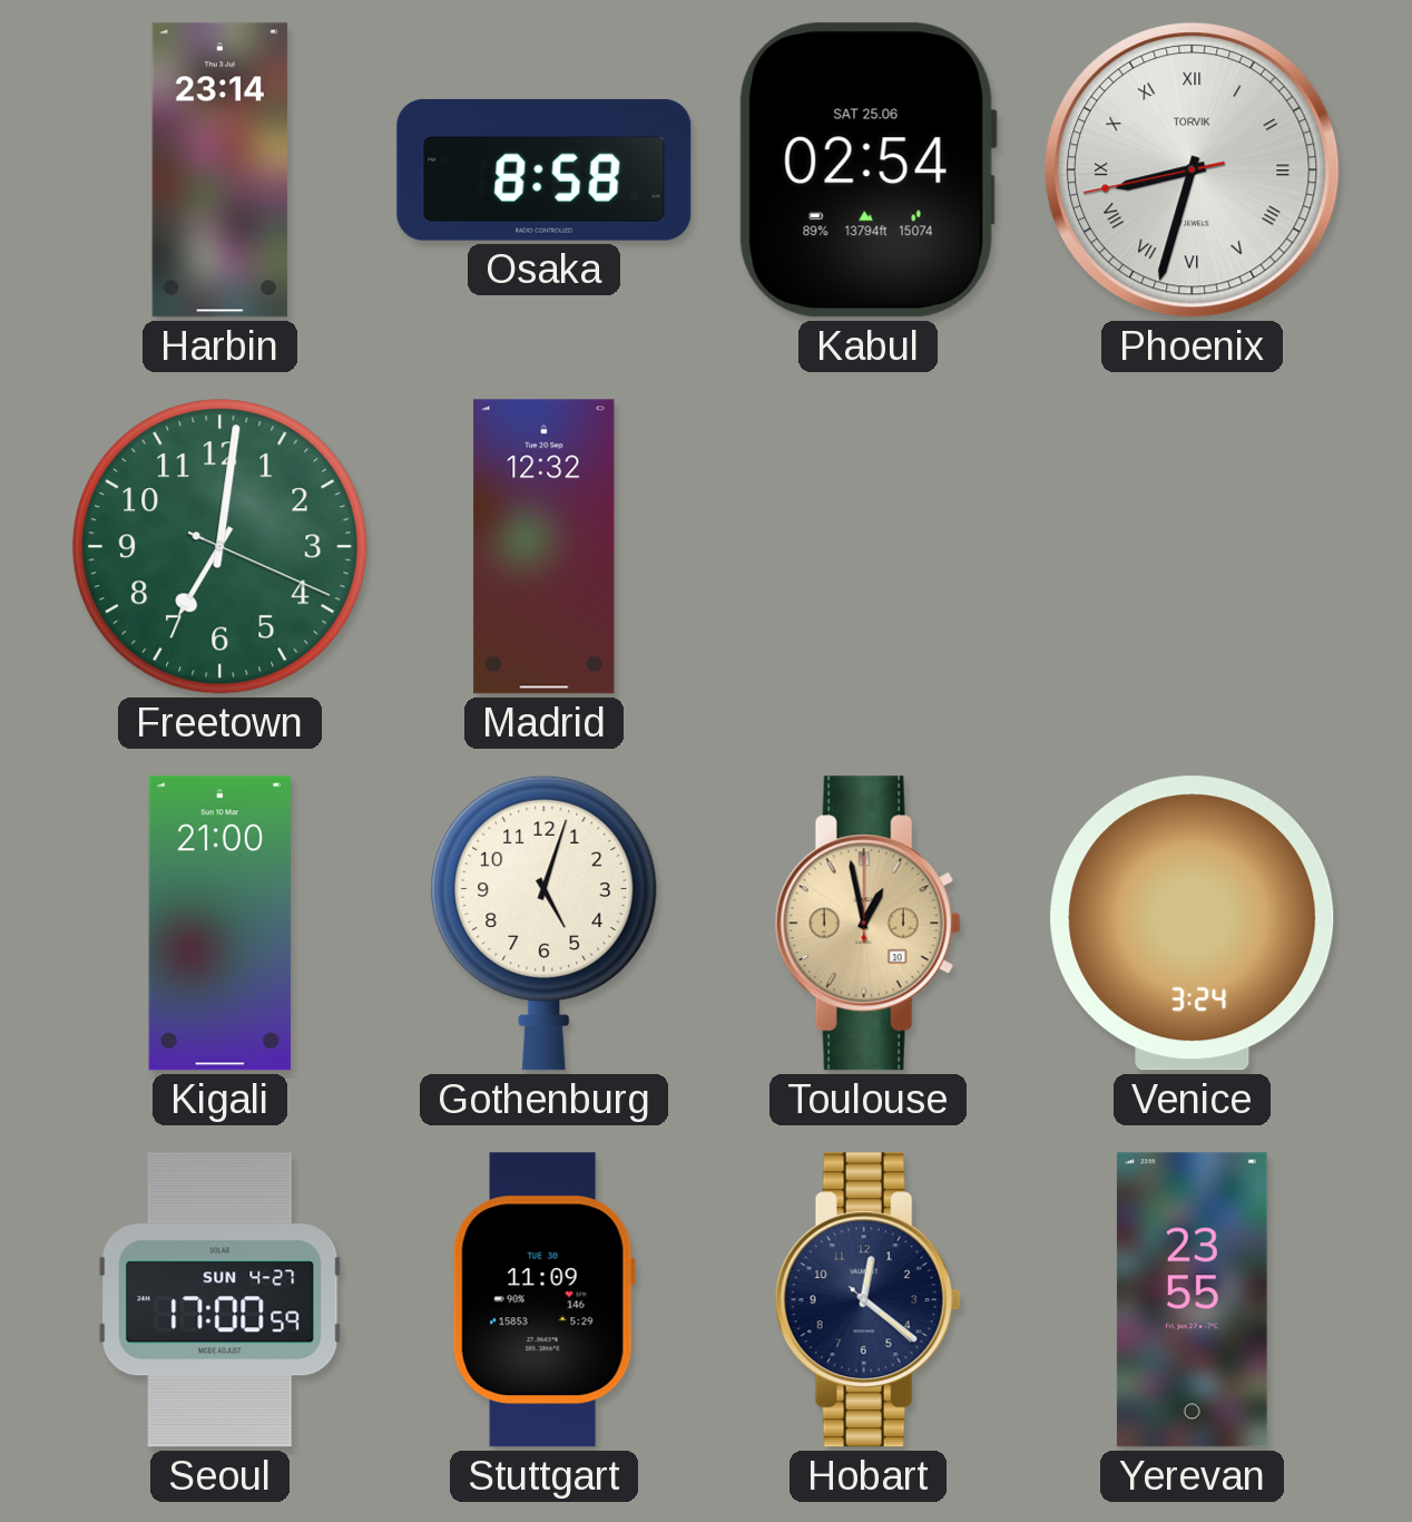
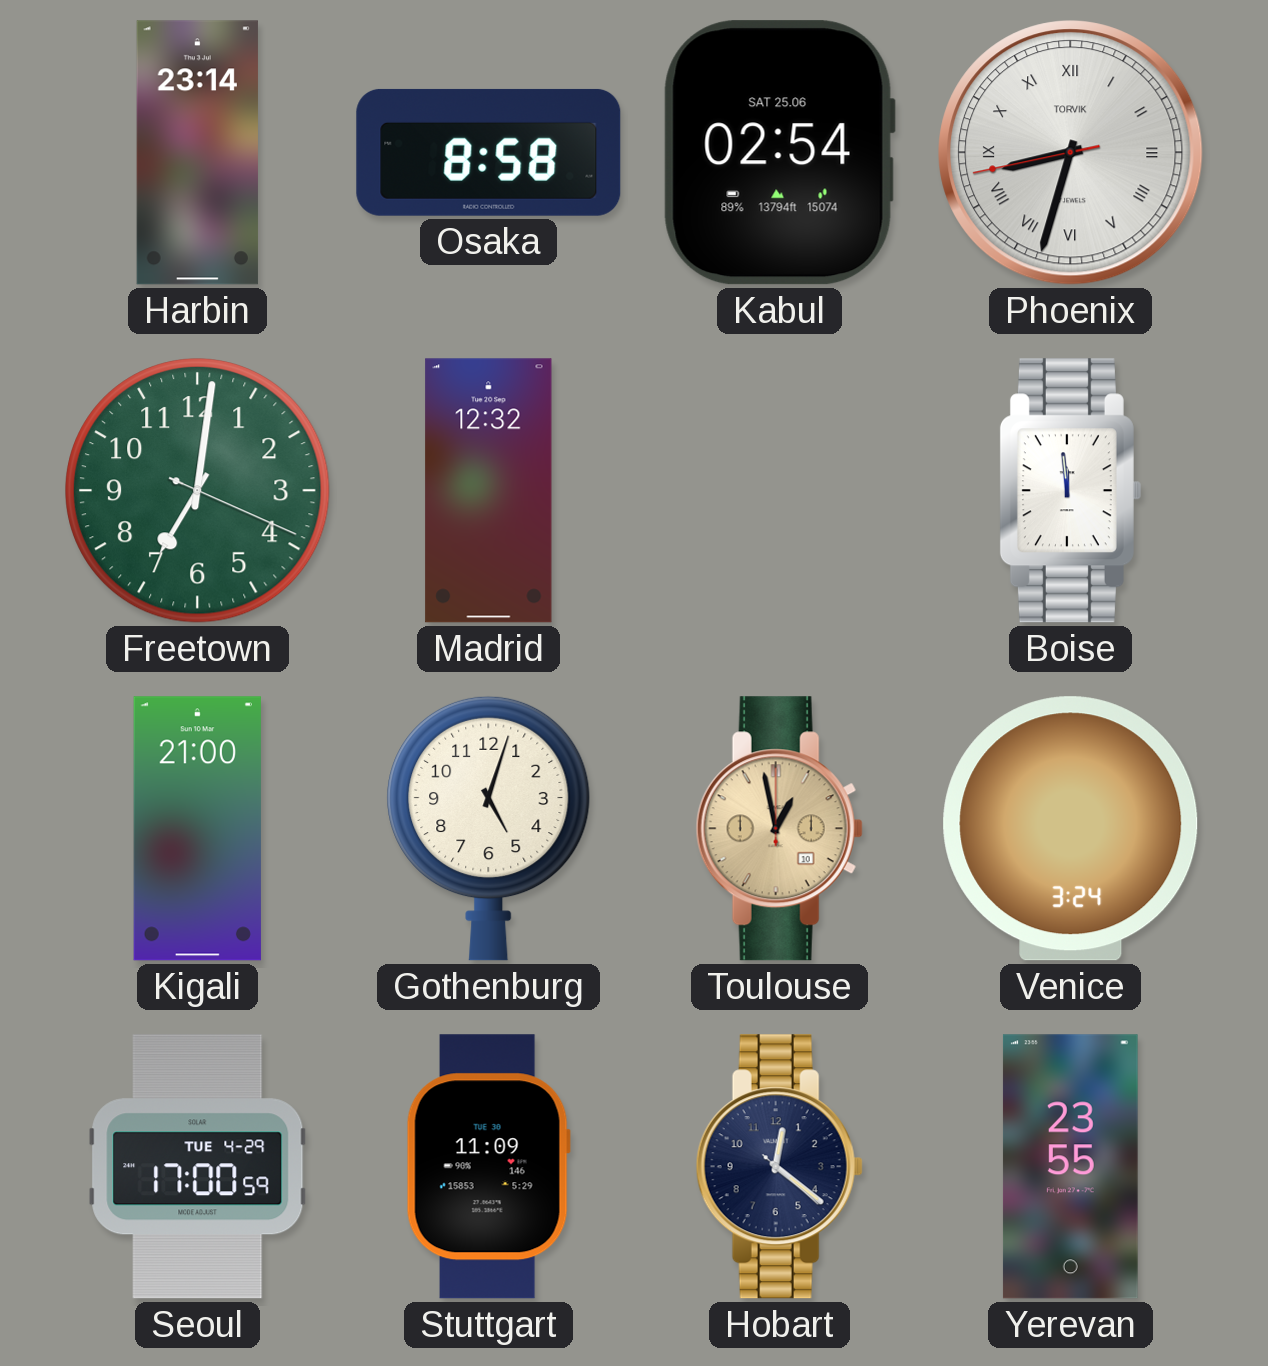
Boise: none -> 11:59 (1070, 491)
Seoul date: SUN 4-27 -> TUE 4-29 (198, 1167)
